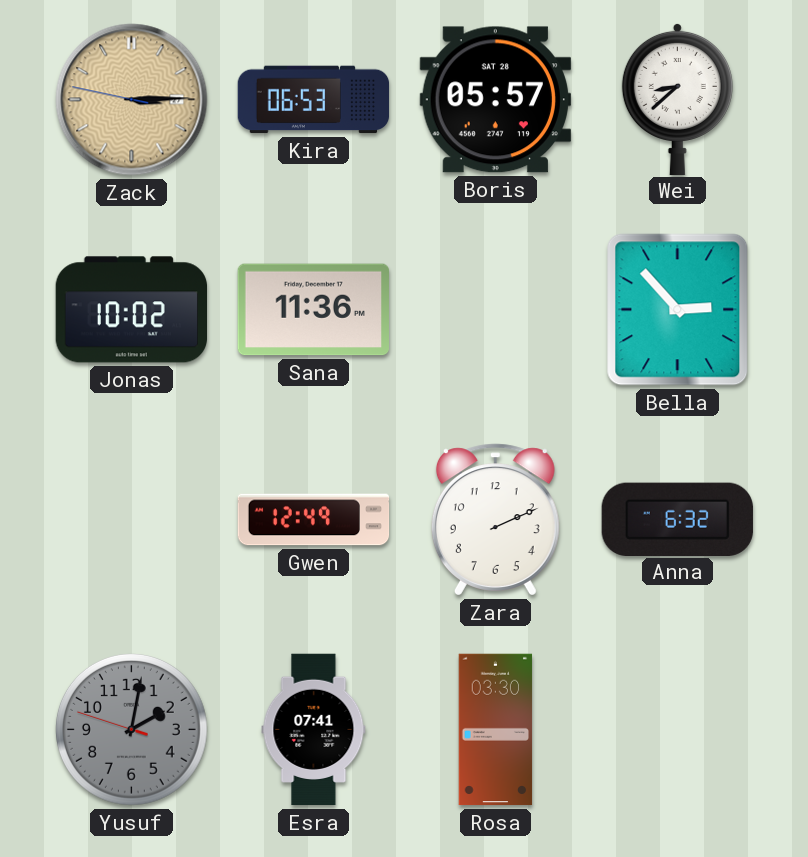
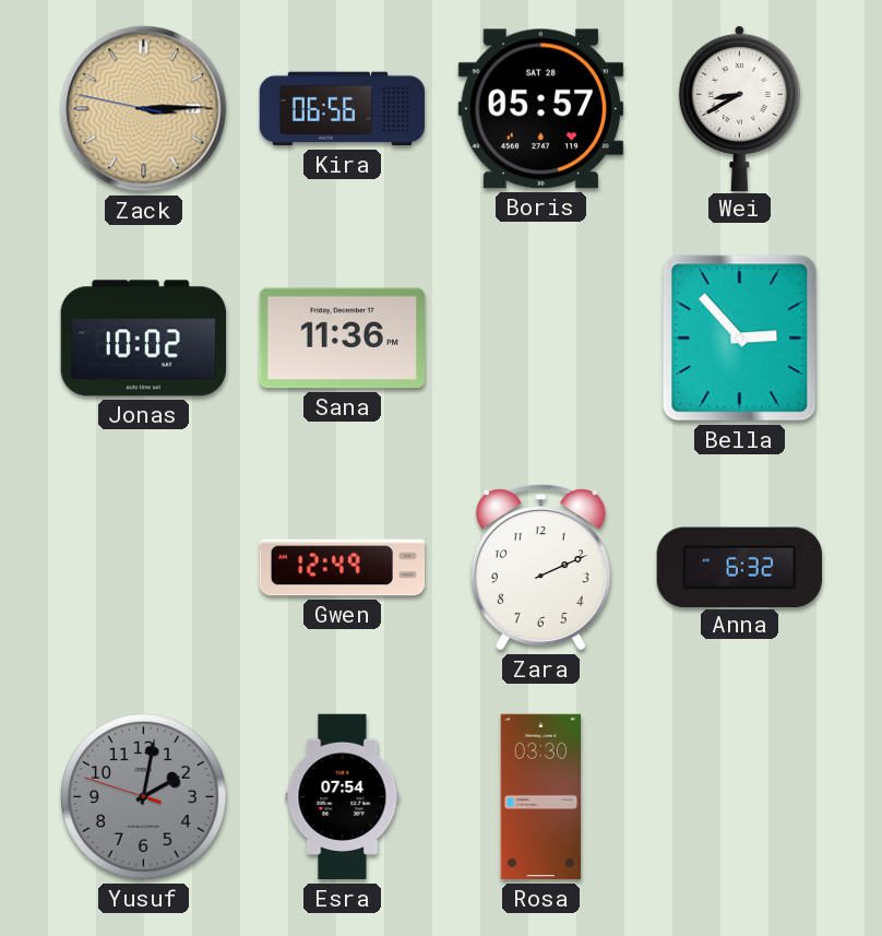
Kira: 06:53 -> 06:56 (343, 109)
Wei: 8:38 -> 8:40 (739, 107)
Esra: 07:41 -> 07:54 (343, 797)
